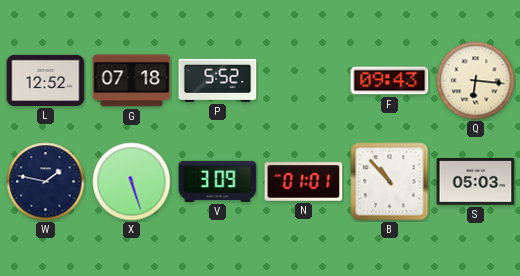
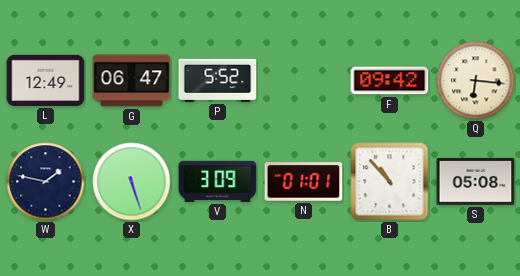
L: 12:52 -> 12:49 (46, 80)
G: 07:18 -> 06:47 (132, 81)
F: 09:43 -> 09:42 (390, 81)
S: 05:03 -> 05:08 (476, 181)
